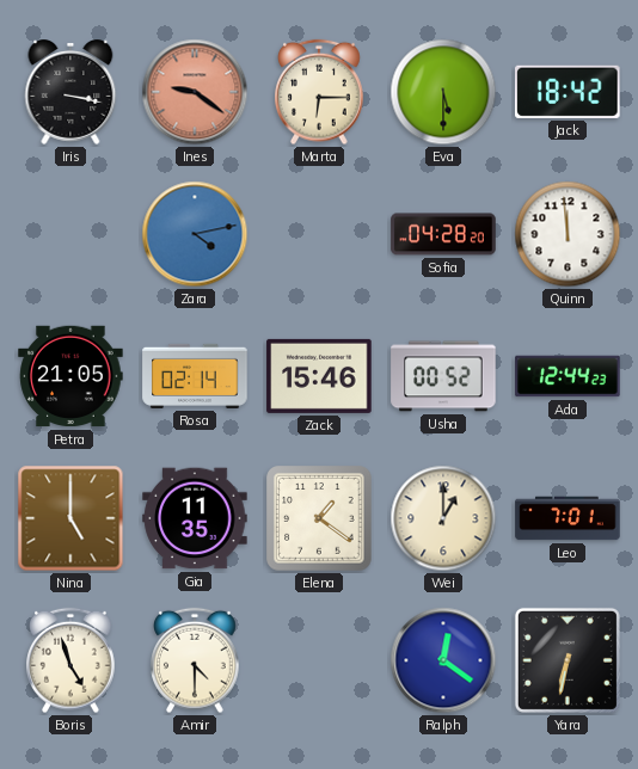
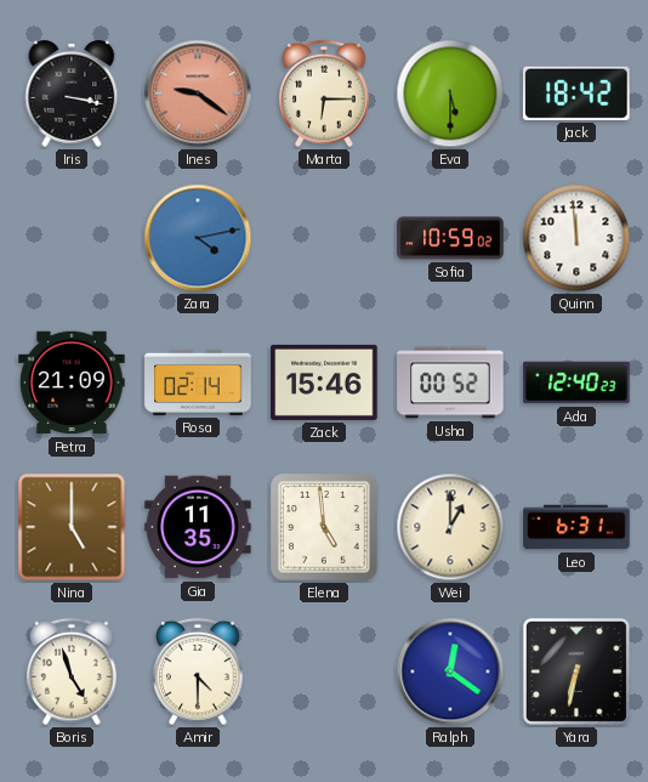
Sofia: 04:28 -> 10:59 (450, 238)
Petra: 21:05 -> 21:09 (72, 382)
Ada: 12:44 -> 12:40 (576, 382)
Elena: 1:21 -> 4:59 (324, 527)
Leo: 7:01 -> 6:31 (576, 527)
